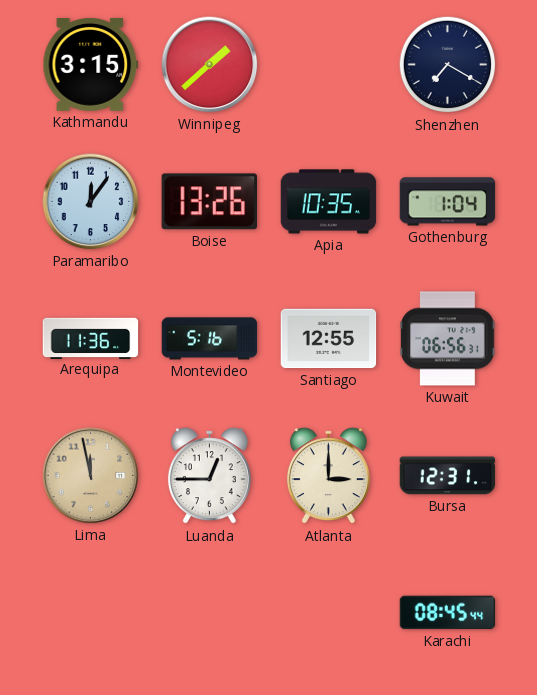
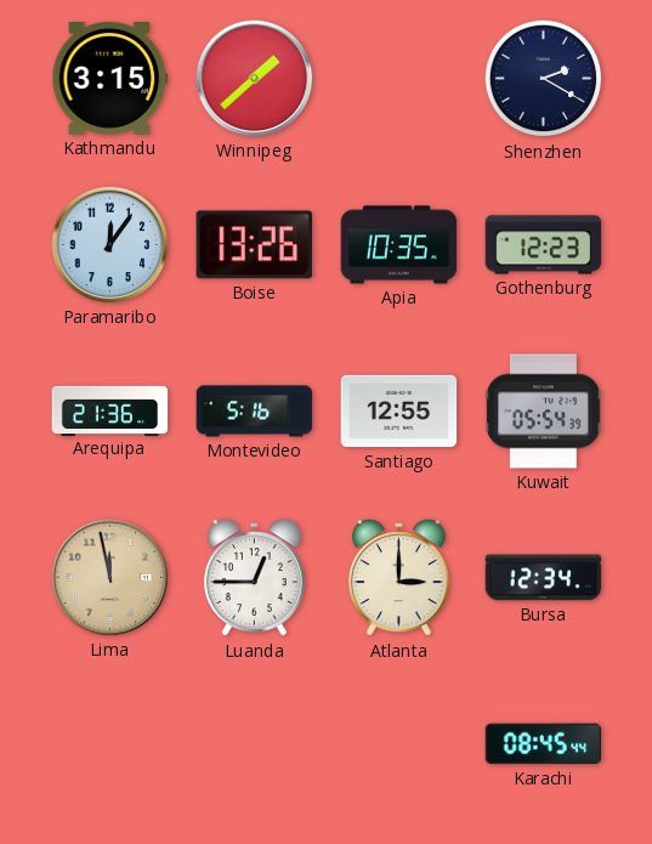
Shenzhen: 7:20 -> 2:20 (544, 79)
Gothenburg: 1:04 -> 12:23 (544, 245)
Arequipa: 11:36 -> 21:36 (110, 410)
Kuwait: 06:56 -> 05:54 (544, 412)
Bursa: 12:31 -> 12:34 (544, 578)
